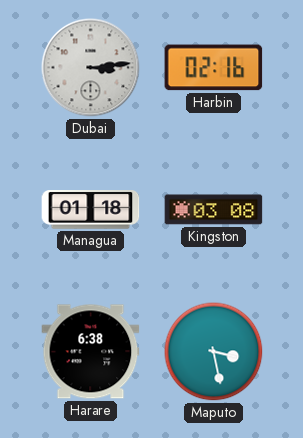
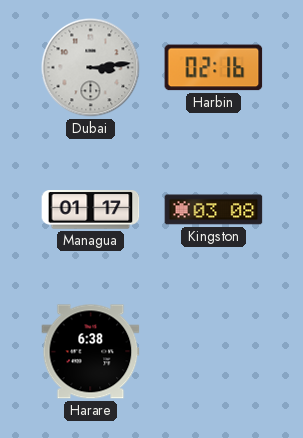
Managua: 01:18 -> 01:17 (91, 210)
Maputo: 3:28 -> none (214, 352)
